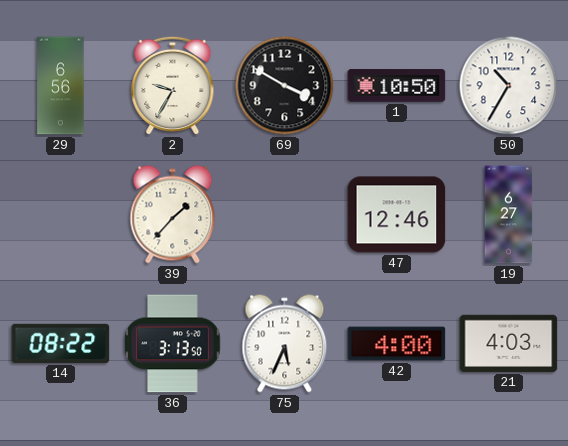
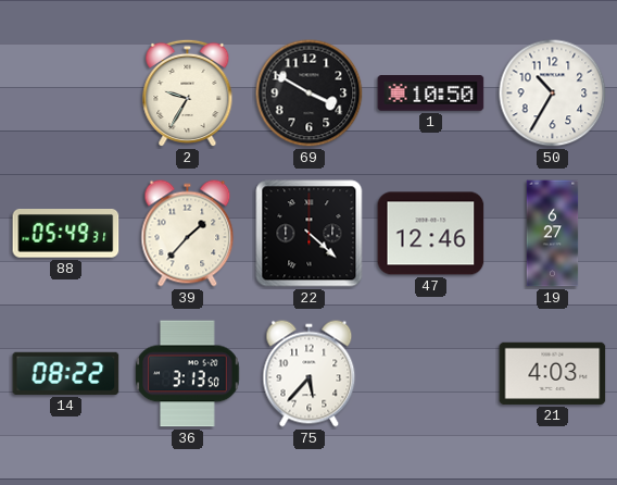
29: 6:56 -> none (61, 86)
88: none -> 05:49 (66, 234)
22: none -> 4:22 (310, 234)
75: 5:34 -> 5:37 (310, 374)
42: 4:00 -> none (397, 344)
